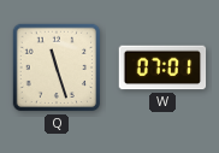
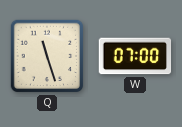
W: 07:01 -> 07:00 (135, 56)
